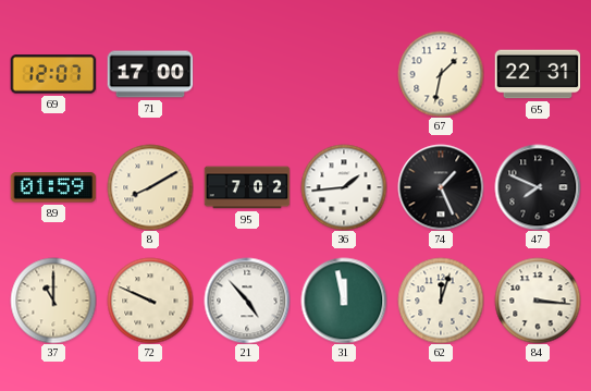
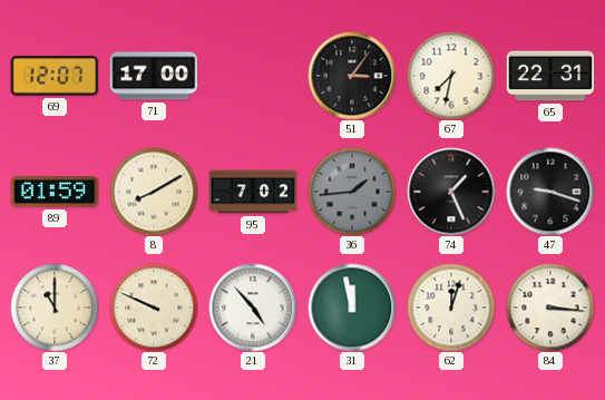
51: none -> 3:06 (352, 76)
67: 1:32 -> 7:32 (451, 76)
36 dial: white -> grey (352, 192)
47: 7:49 -> 9:18 (550, 192)
